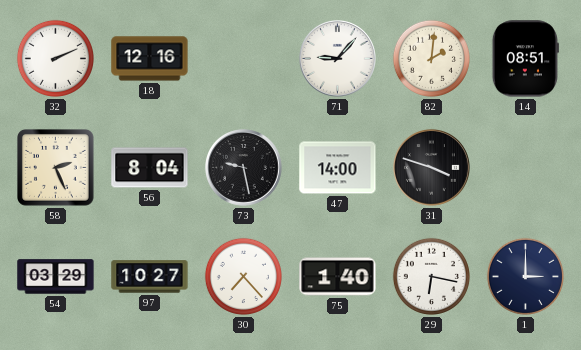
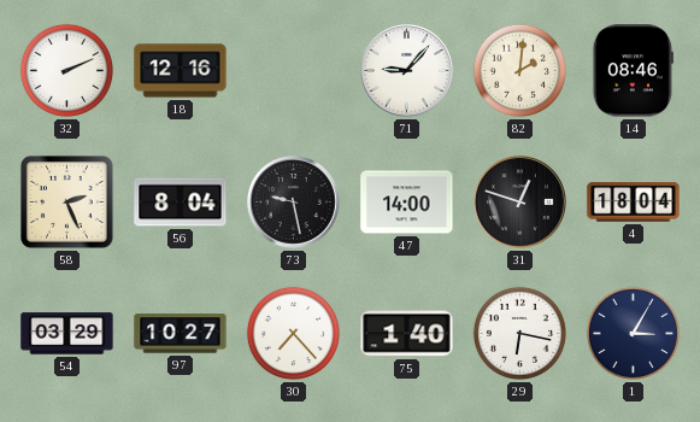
14: 08:51 -> 08:46 (633, 71)
31: 3:48 -> 12:48 (520, 203)
4: none -> 18:04 (634, 203)
1: 3:00 -> 3:05 (633, 333)
